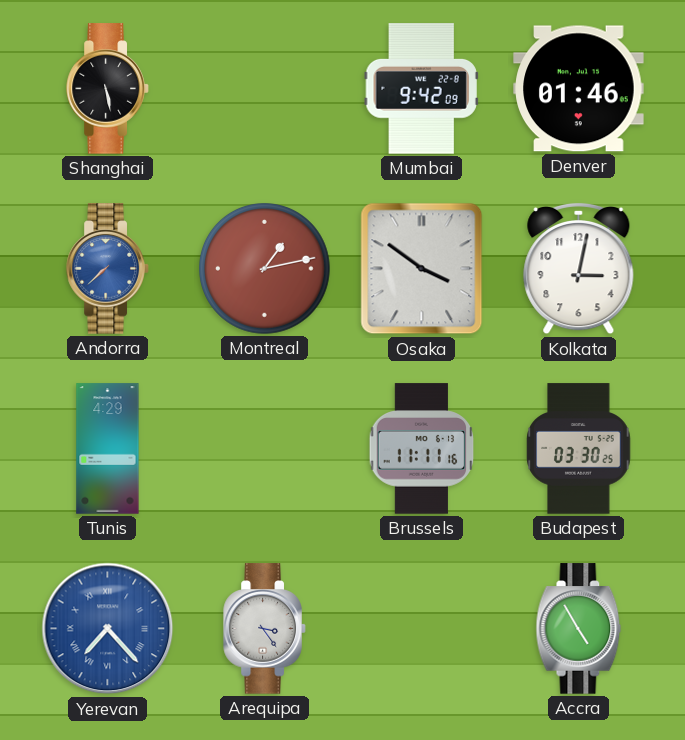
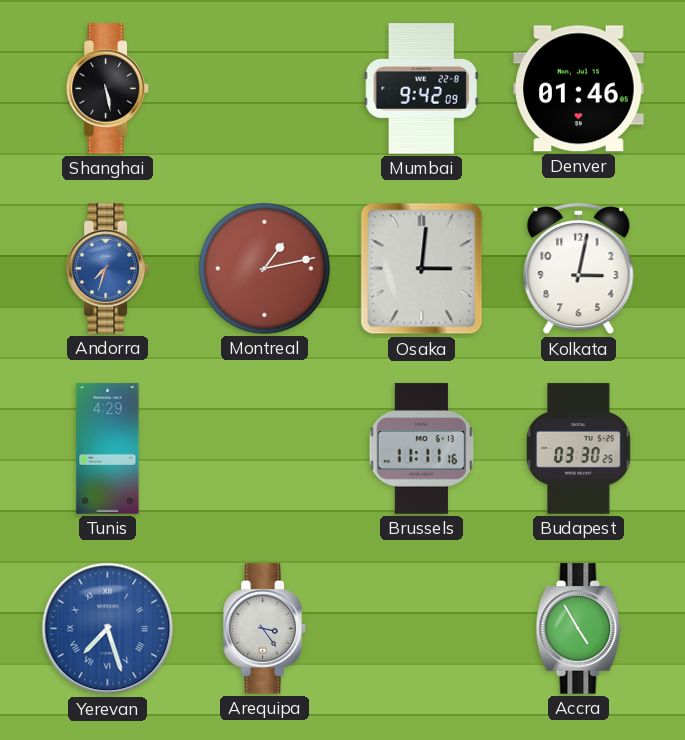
Andorra: 7:38 -> 7:33 (108, 269)
Osaka: 3:51 -> 3:01 (422, 269)
Yerevan: 7:23 -> 7:27 (108, 629)
